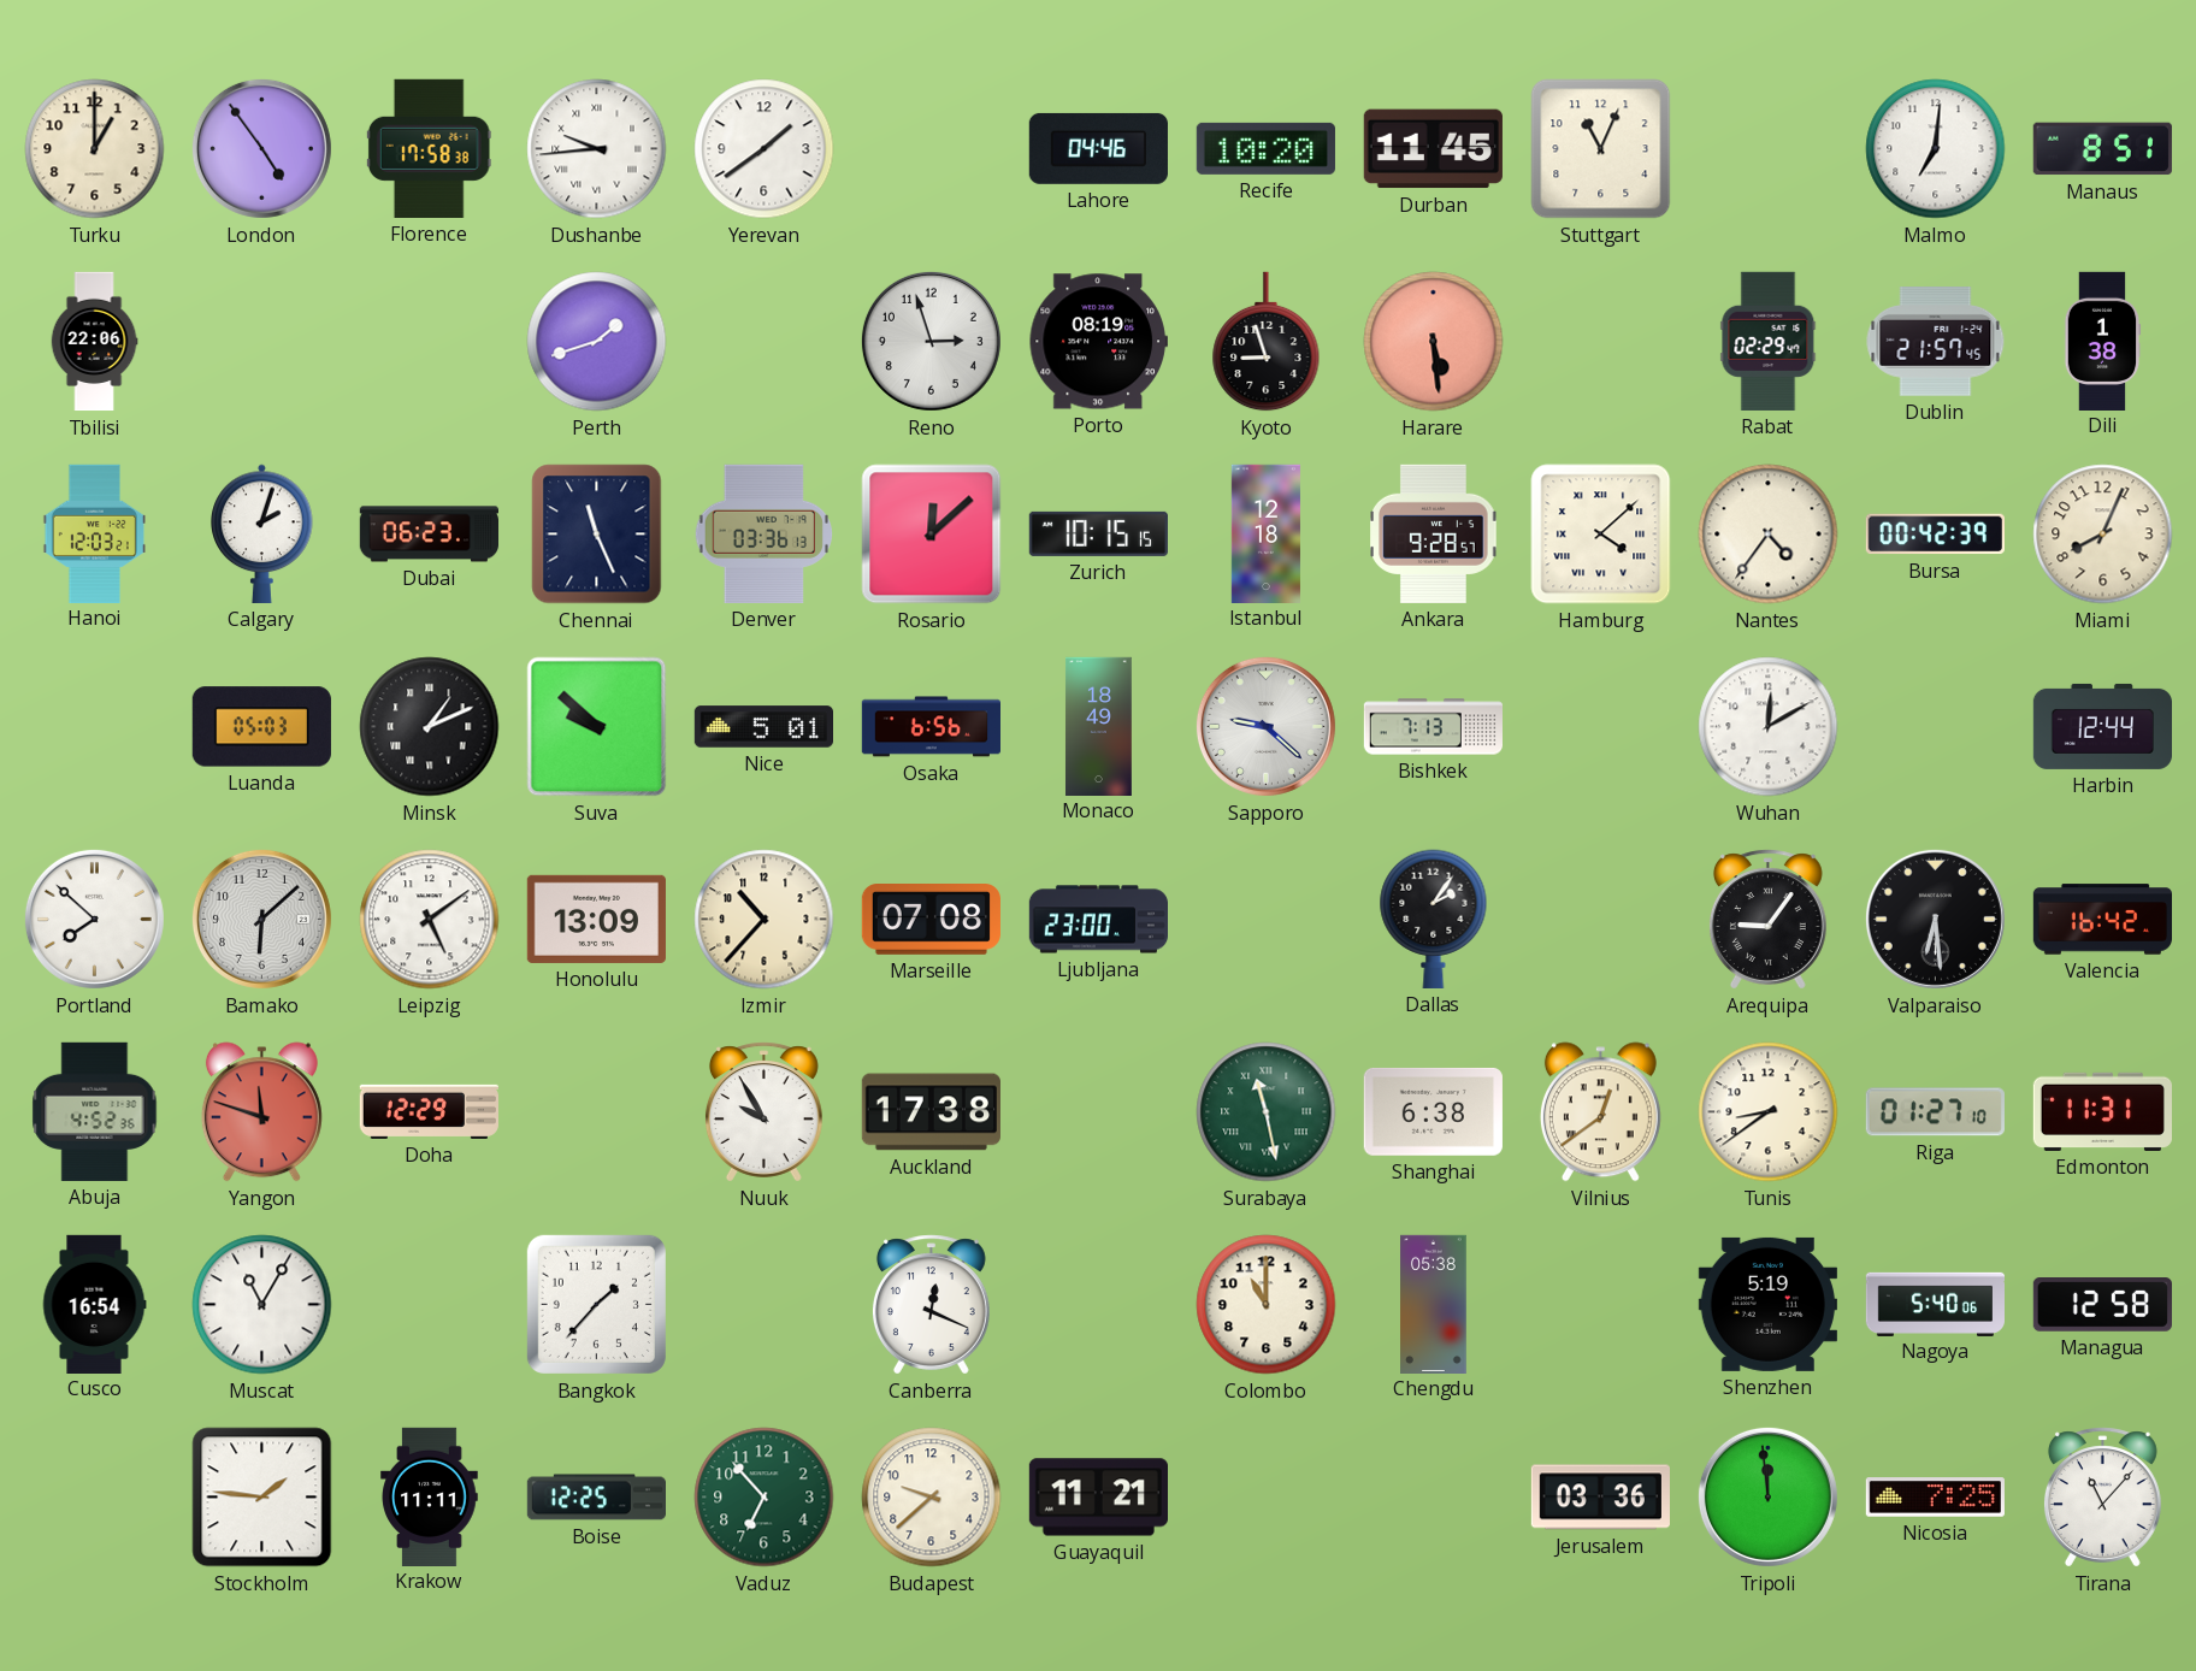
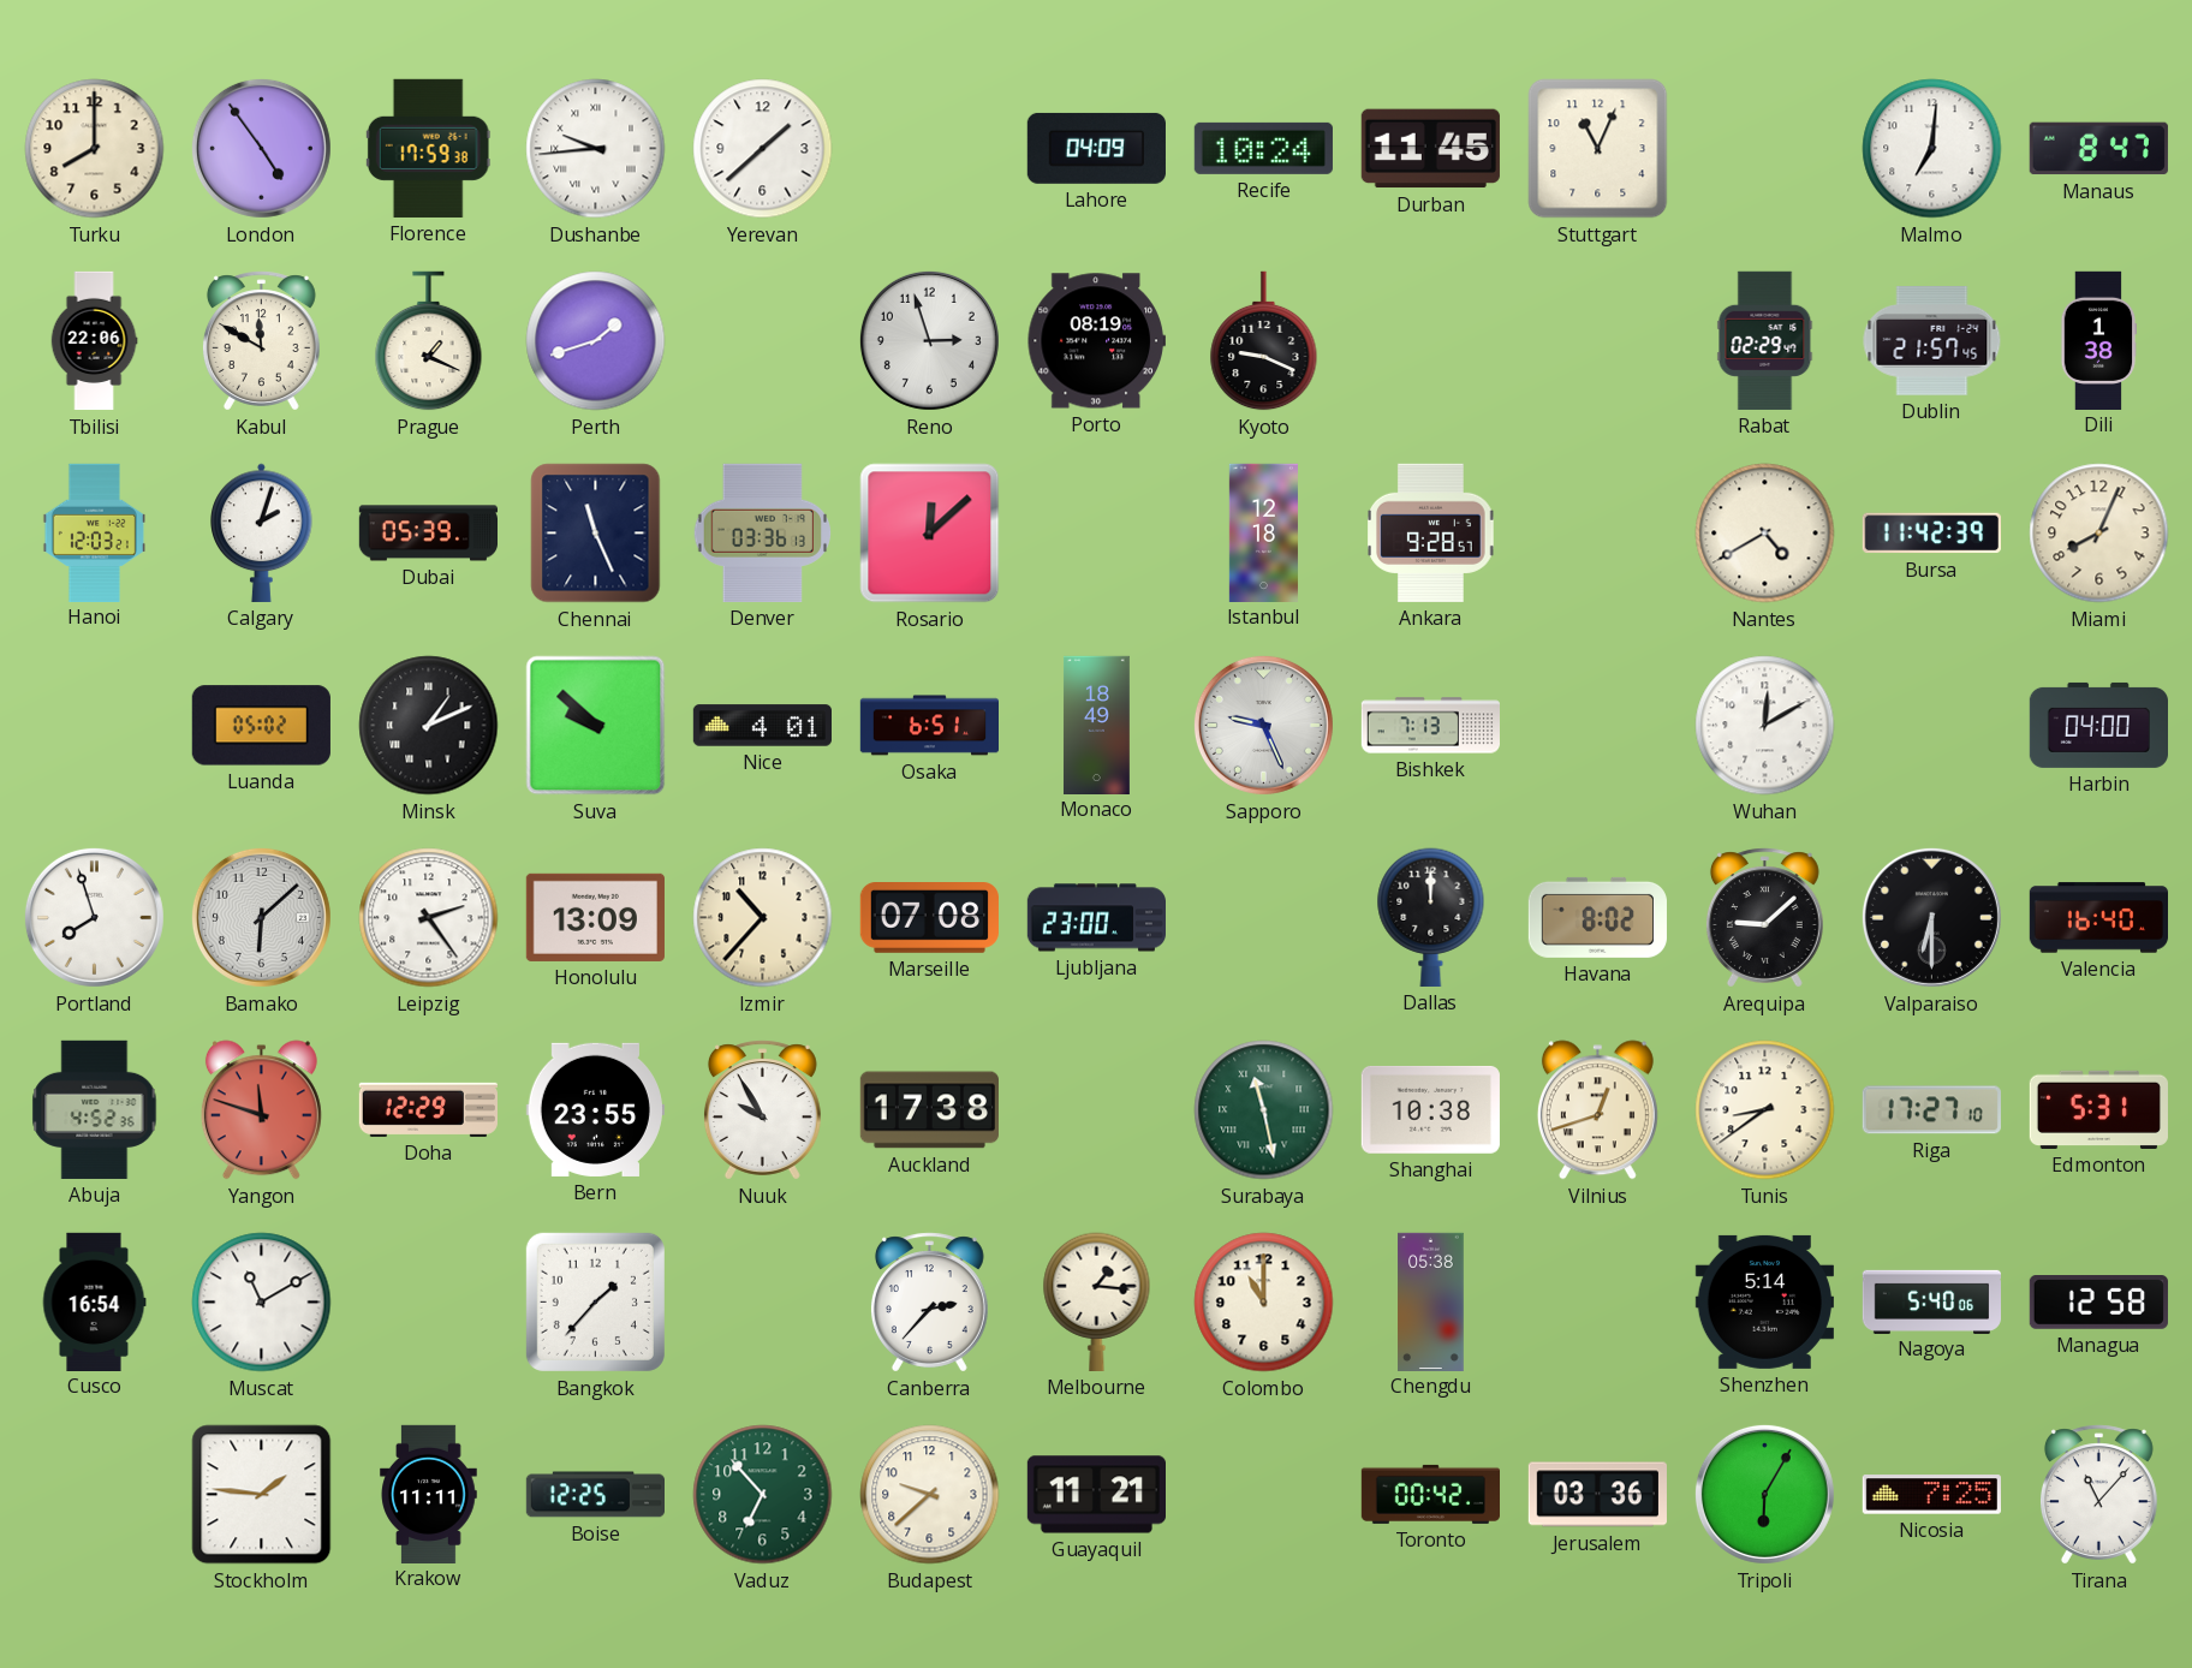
Turku: 1:00 -> 8:00 (95, 149)
Florence: 17:58 -> 17:59 (428, 148)
Yerevan: 1:39 -> 1:38 (763, 149)
Lahore: 04:46 -> 04:09 (1096, 148)
Recife: 10:20 -> 10:24 (1263, 148)
Manaus: 8:51 -> 8:47 (2098, 149)
Kabul: none -> 11:50 (261, 341)
Prague: none -> 1:19 (429, 341)
Kyoto: 8:57 -> 9:19 (1264, 341)
Harare: 5:29 -> none (1434, 342)
Dubai: 06:23 -> 05:39 (428, 534)
Zurich: 10:15 -> none (1098, 533)
Hamburg: 4:08 -> none (1601, 535)
Nantes: 4:36 -> 4:40 (1765, 534)
Bursa: 00:42 -> 11:42 (1931, 534)
Luanda: 05:03 -> 05:02 (261, 726)
Nice: 5:01 -> 4:01 (762, 726)
Osaka: 6:56 -> 6:51 (929, 726)
Sapporo: 9:22 -> 9:26 (1263, 725)
Harbin: 12:44 -> 04:00 (2098, 725)
Portland: 7:52 -> 7:57 (94, 917)
Leipzig: 5:09 -> 2:24 (429, 918)
Dallas: 2:06 -> 12:00 (1431, 917)
Havana: none -> 8:02 (1597, 917)
Arequipa: 9:06 -> 9:08 (1764, 918)
Valparaiso: 6:29 -> 6:30 (1931, 917)
Valencia: 16:42 -> 16:40 (2098, 918)
Bern: none -> 23:55 (595, 1109)
Shanghai: 6:38 -> 10:38 (1430, 1109)
Vilnius: 12:39 -> 12:42 (1597, 1110)
Riga: 01:27 -> 17:27 (1931, 1110)
Edmonton: 11:31 -> 5:31 (2098, 1109)
Muscat: 11:05 -> 11:10 (262, 1303)
Canberra: 12:19 -> 2:37 (929, 1303)
Melbourne: none -> 1:16 (1097, 1301)
Shenzhen: 5:19 -> 5:14 (1764, 1301)
Toronto: none -> 00:42 (1430, 1494)
Tripoli: 11:59 -> 6:05 (1764, 1494)
